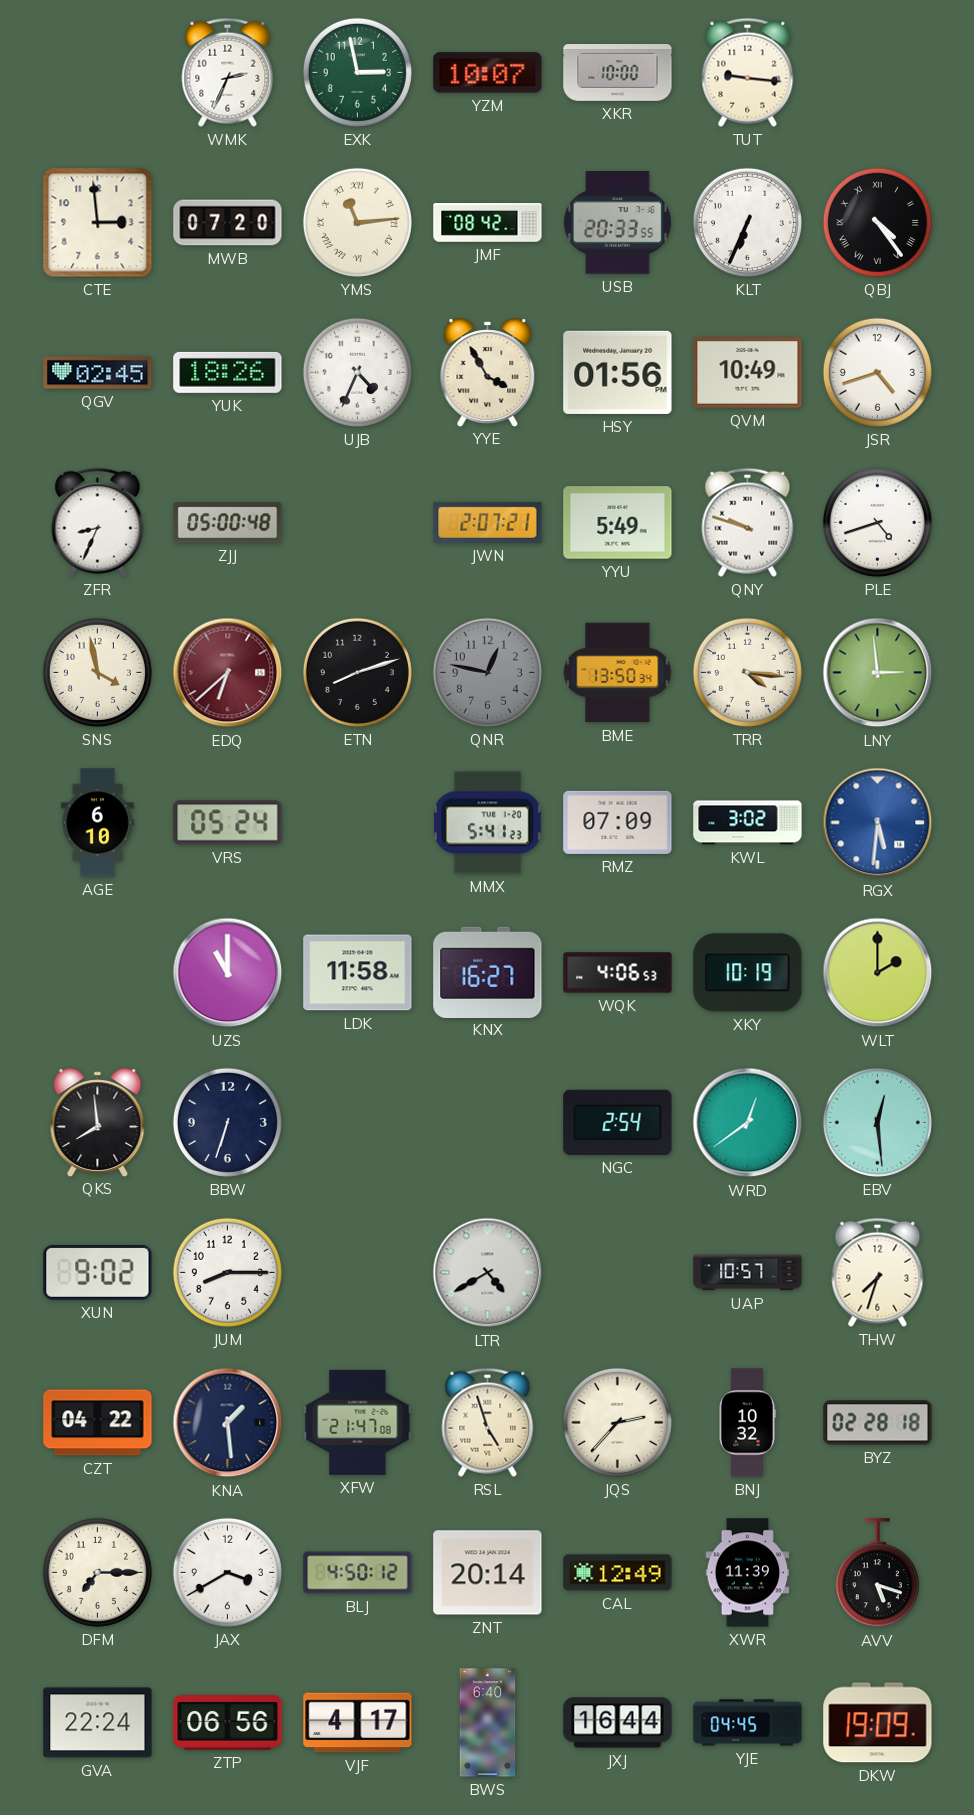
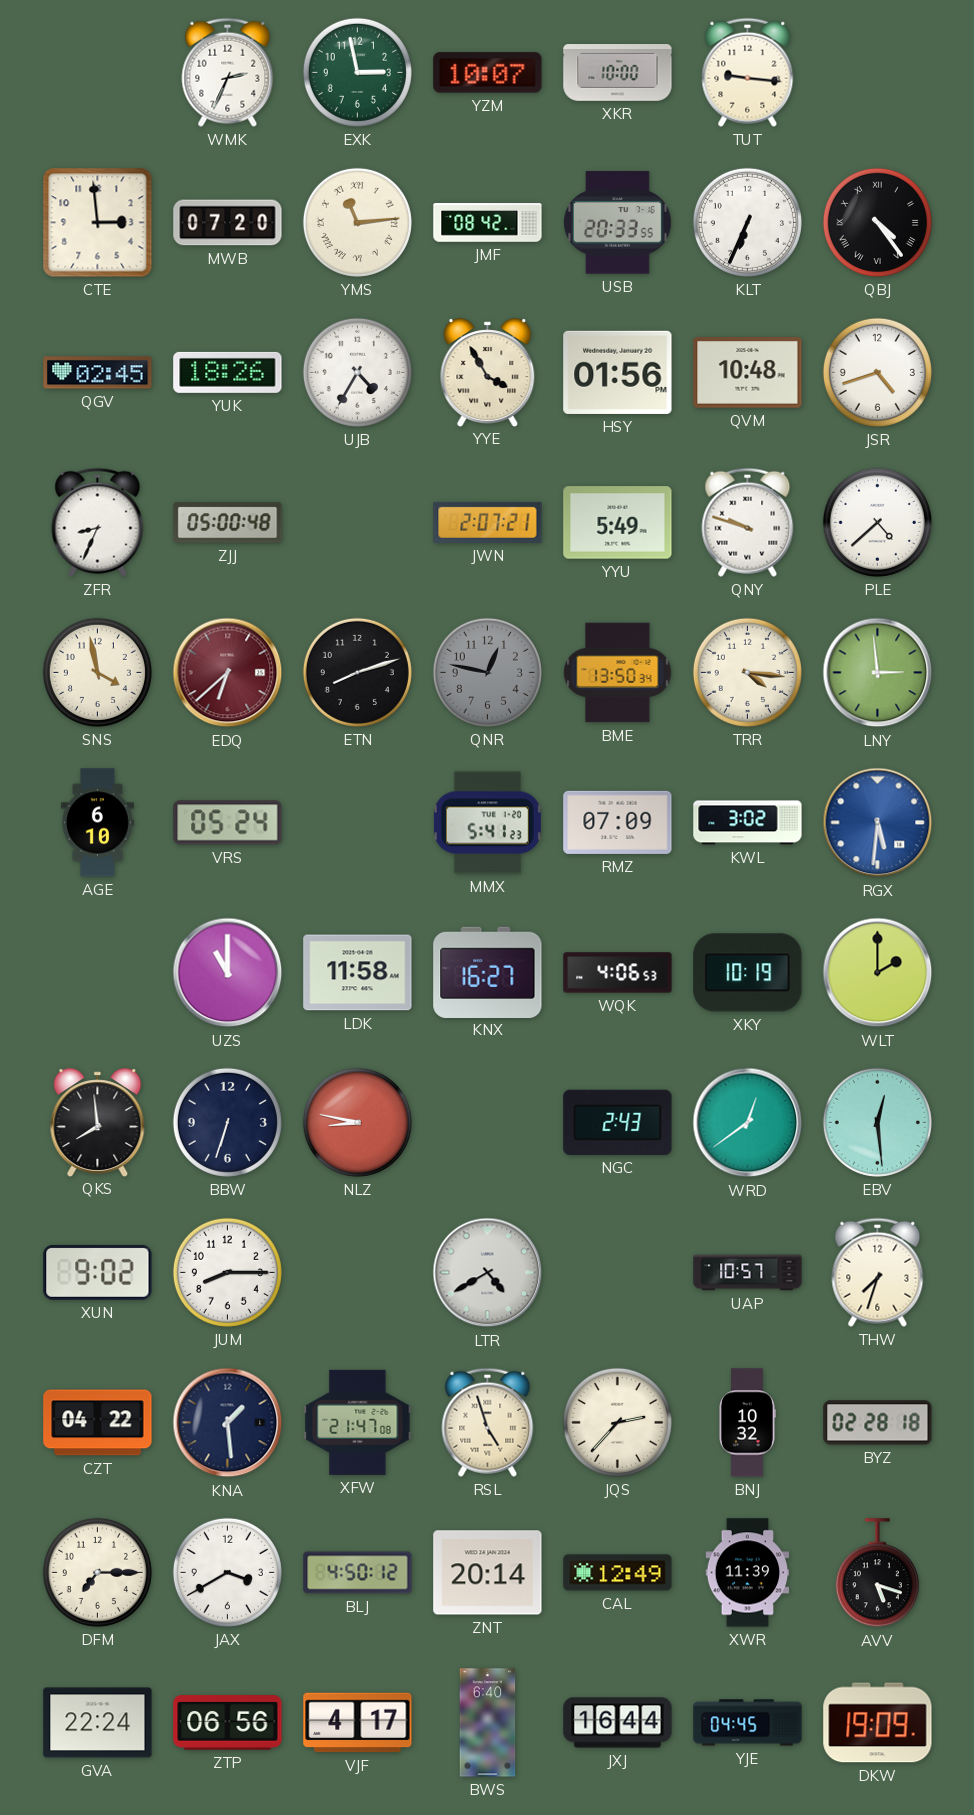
UJB: 4:34 -> 4:35 (357, 372)
QVM: 10:49 -> 10:48 (748, 373)
PLE: 4:42 -> 4:38 (877, 522)
NLZ: none -> 8:47 (357, 1122)
NGC: 2:54 -> 2:43 (618, 1122)
